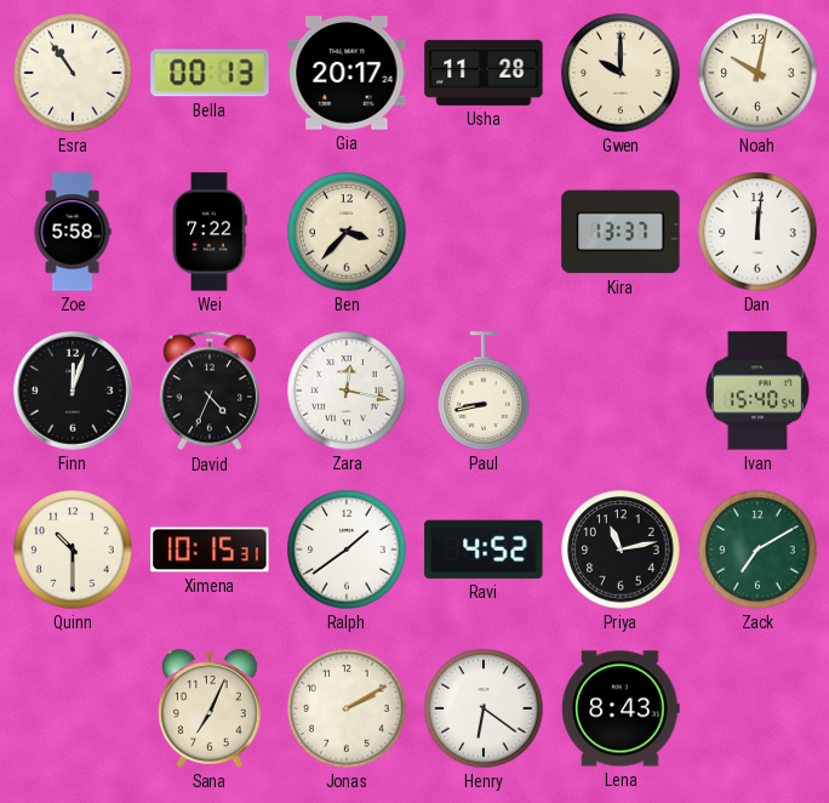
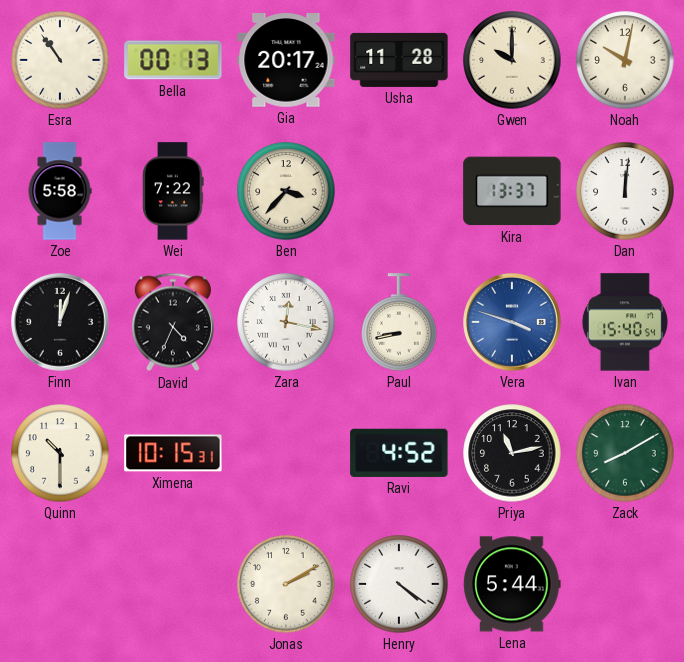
Vera: none -> 3:48 (512, 322)
Ralph: 1:39 -> none (347, 549)
Zack: 7:10 -> 8:10 (625, 453)
Sana: 7:04 -> none (211, 708)
Henry: 6:21 -> 4:21 (399, 584)
Lena: 8:43 -> 5:44 (512, 584)
